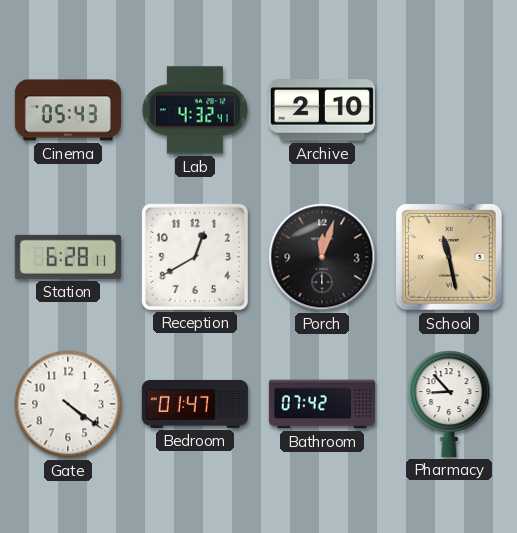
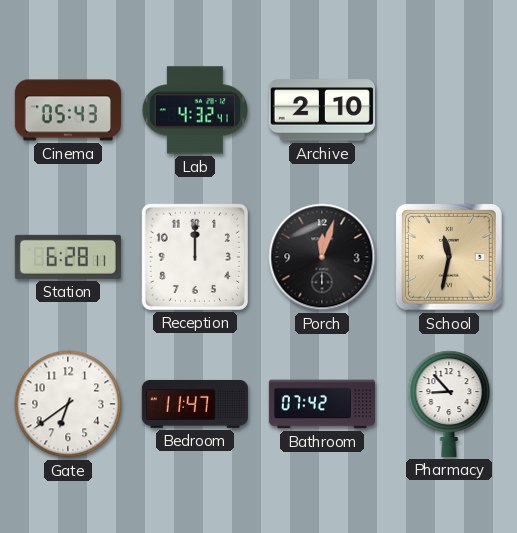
Reception: 12:40 -> 12:00 (195, 257)
School: 11:28 -> 11:32 (449, 257)
Gate: 4:21 -> 6:39 (68, 404)
Bedroom: 01:47 -> 11:47 (195, 404)
